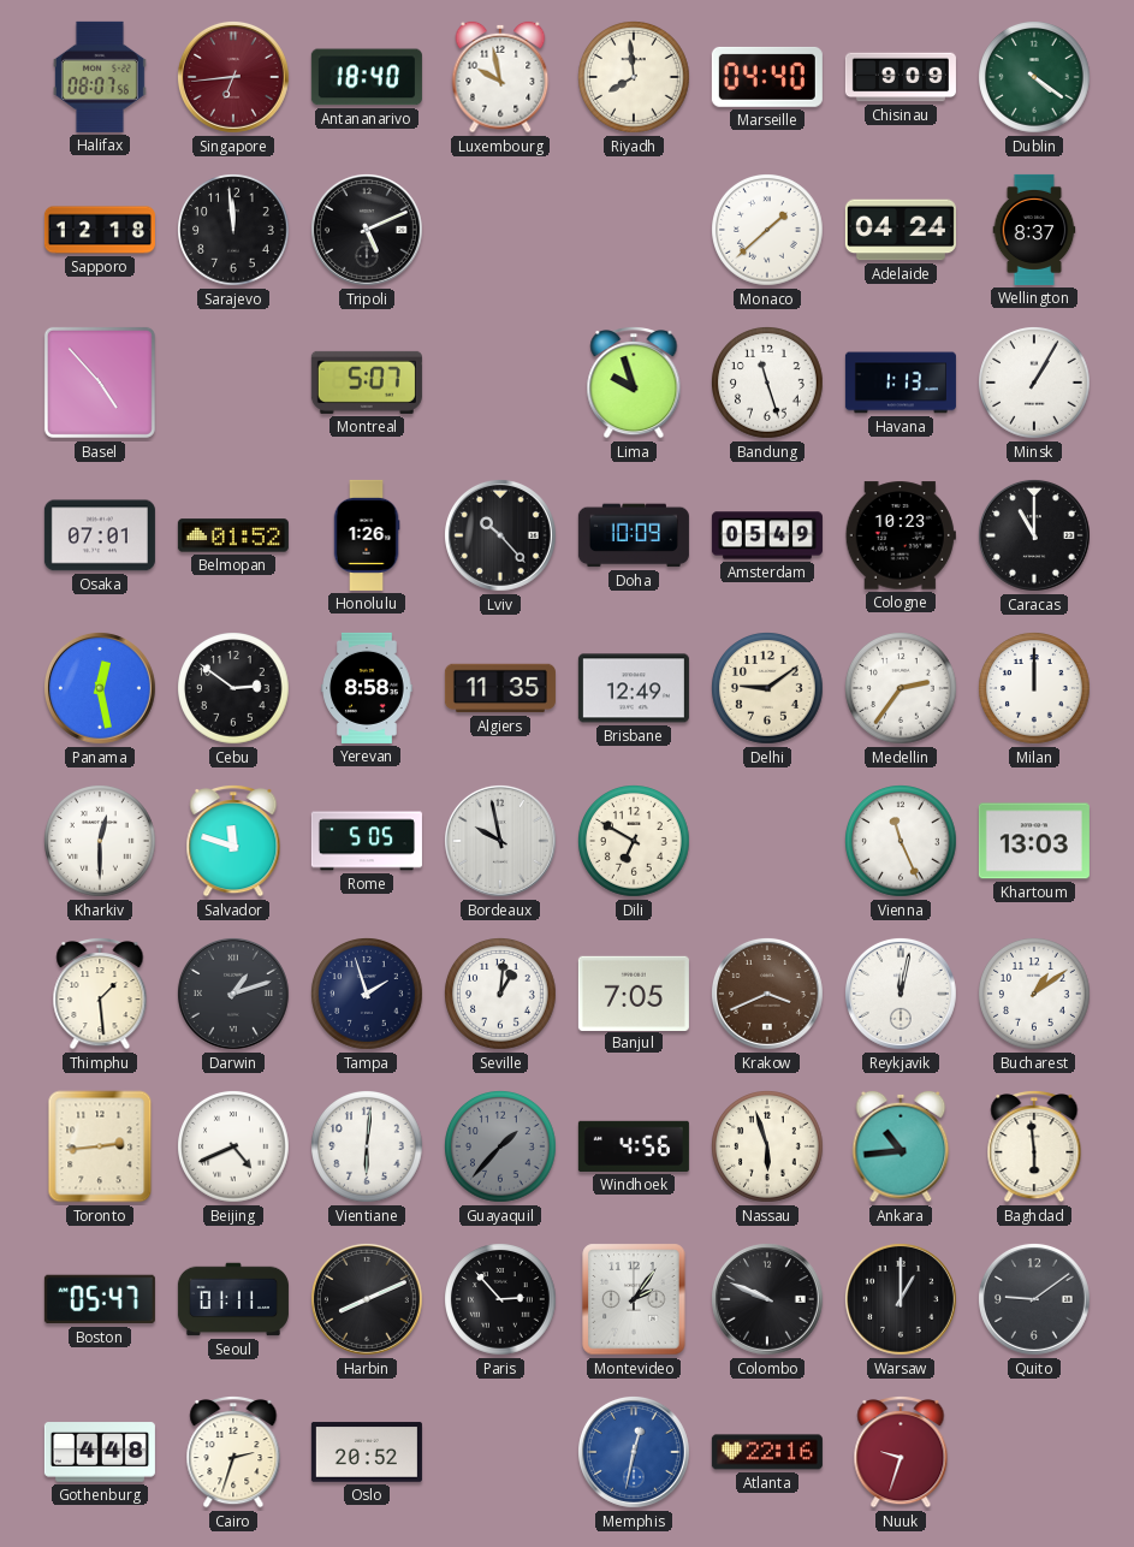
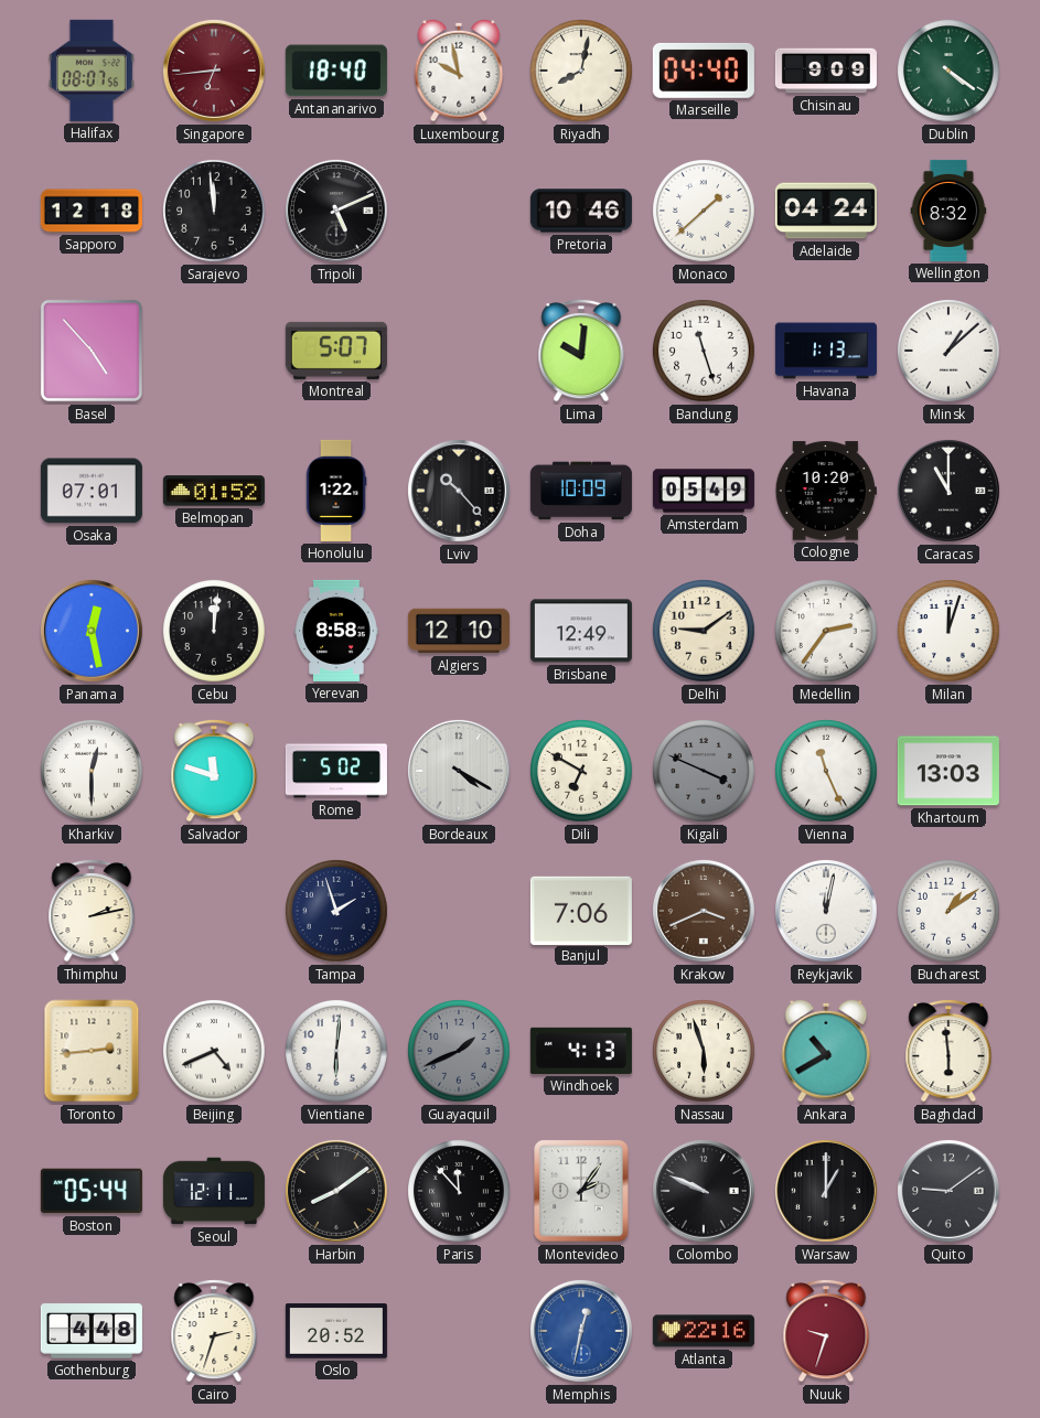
Riyadh: 7:59 -> 8:02 (582, 72)
Pretoria: none -> 10:46 (581, 211)
Wellington: 8:37 -> 8:32 (948, 211)
Lima: 9:57 -> 10:01 (581, 352)
Minsk: 1:05 -> 1:08 (950, 352)
Honolulu: 1:26 -> 1:22 (336, 491)
Cologne: 10:23 -> 10:20 (826, 491)
Cebu: 2:51 -> 12:01 (215, 632)
Algiers: 11:35 -> 12:10 (459, 631)
Milan: 12:00 -> 12:03 (950, 632)
Rome: 5:05 -> 5:02 (336, 771)
Bordeaux: 9:58 -> 4:20 (459, 771)
Kigali: none -> 3:49 (705, 772)
Thimphu: 1:29 -> 2:13 (92, 912)
Darwin: 1:12 -> none (233, 994)
Seville: 1:01 -> none (501, 995)
Banjul: 7:05 -> 7:06 (581, 910)
Guayaquil: 1:37 -> 1:41 (460, 1052)
Windhoek: 4:56 -> 4:13 (581, 1051)
Ankara: 10:44 -> 10:40 (826, 1051)
Boston: 05:47 -> 05:44 (92, 1191)
Seoul: 01:11 -> 12:11 (214, 1191)
Harbin: 8:11 -> 8:09 (336, 1191)
Paris: 2:53 -> 11:53 (460, 1192)
